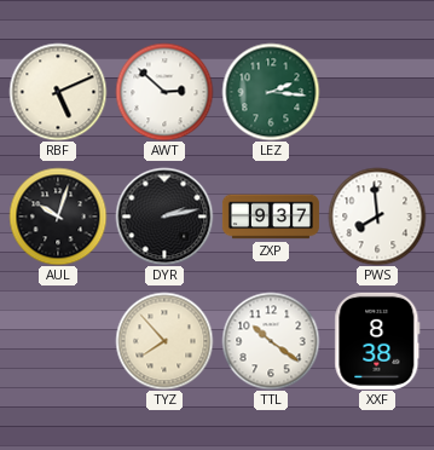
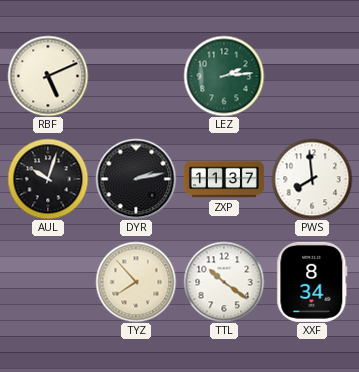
AWT: 2:52 -> none (164, 92)
LEZ: 2:16 -> 2:14 (224, 76)
ZXP: 9:37 -> 11:37 (224, 179)
XXF: 8:38 -> 8:34 (312, 282)
